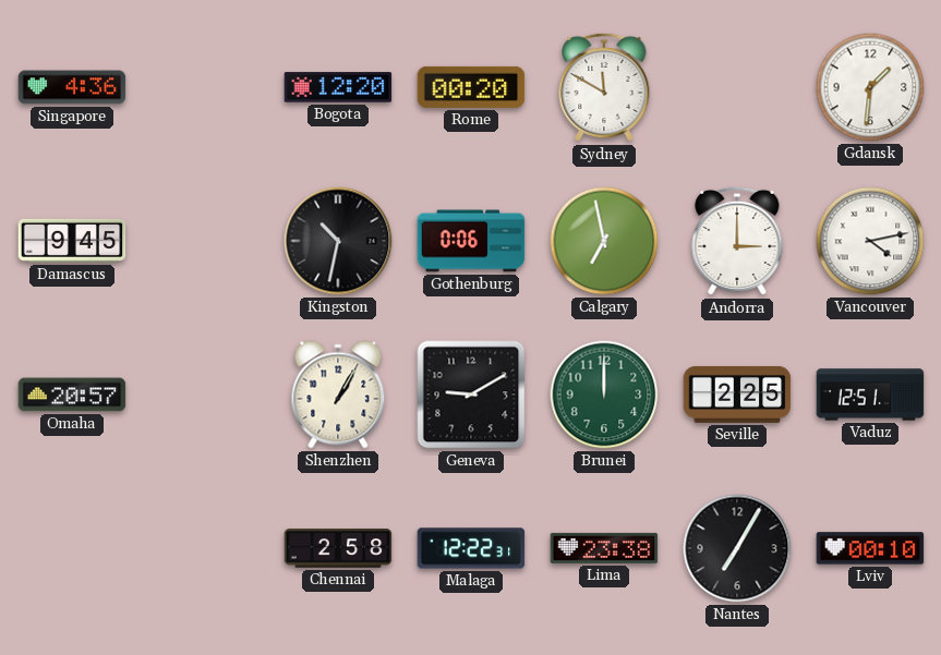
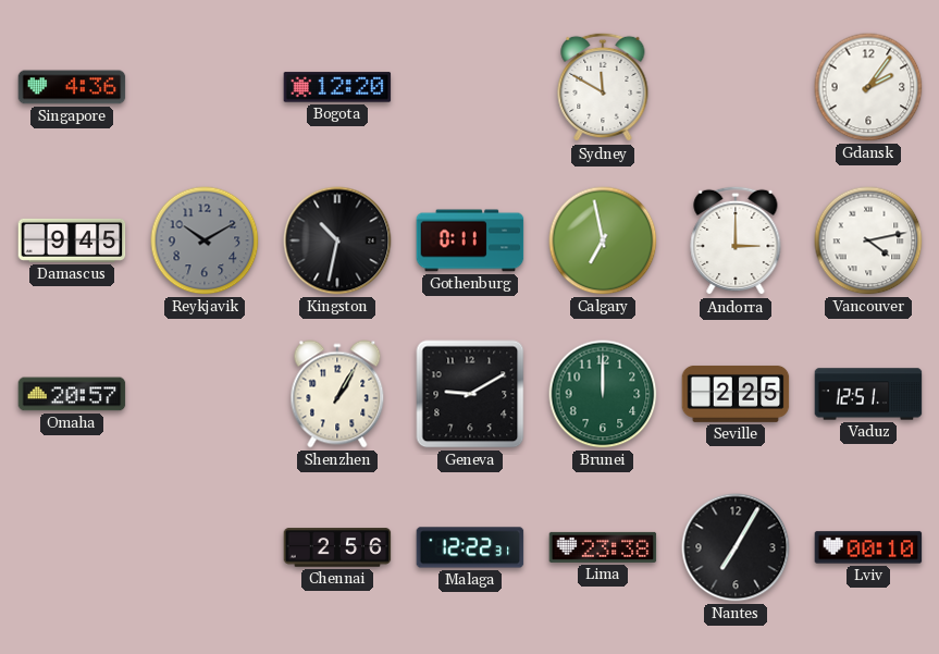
Rome: 00:20 -> none (471, 87)
Gdansk: 1:31 -> 2:06 (868, 87)
Reykjavik: none -> 10:10 (205, 240)
Gothenburg: 0:06 -> 0:11 (470, 240)
Chennai: 2:58 -> 2:56 (337, 547)
